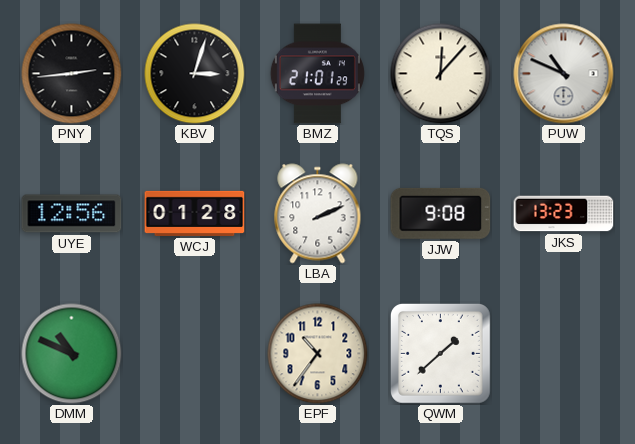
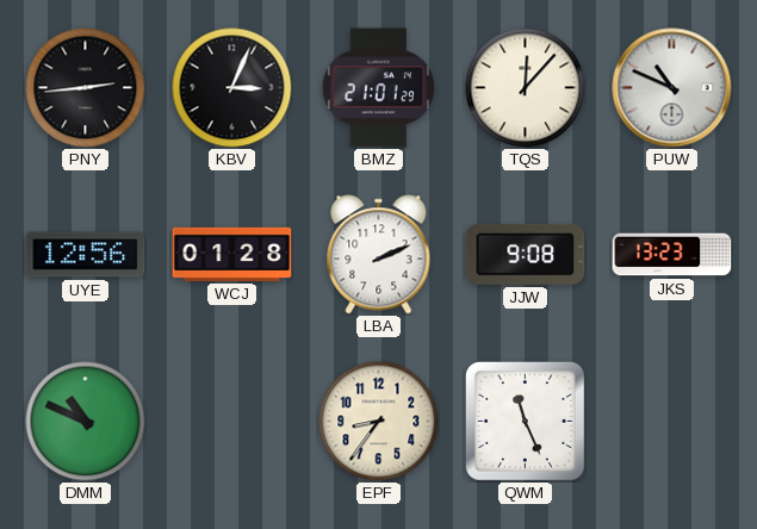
KBV: 3:03 -> 3:04 (232, 88)
EPF: 10:36 -> 8:36 (379, 422)
QWM: 1:38 -> 11:26 (526, 422)
